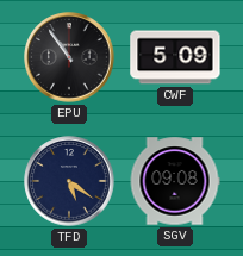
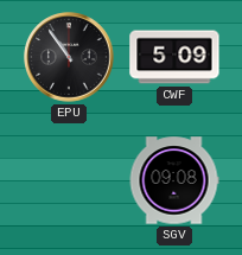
TFD: 5:21 -> none (69, 181)
